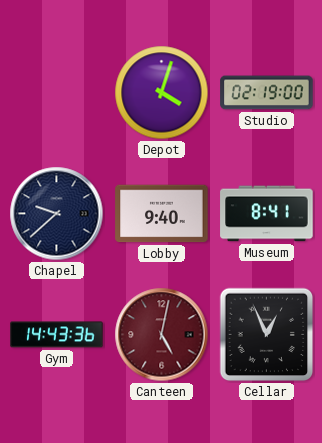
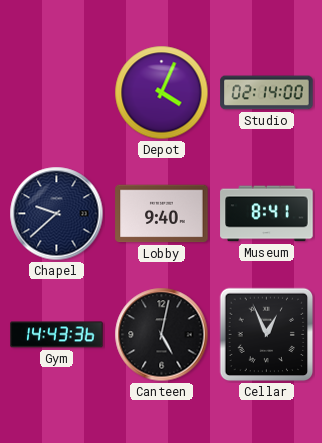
Depot: 4:03 -> 4:04 (162, 93)
Studio: 02:19 -> 02:14 (267, 93)
Canteen dial: burgundy -> black (162, 335)
